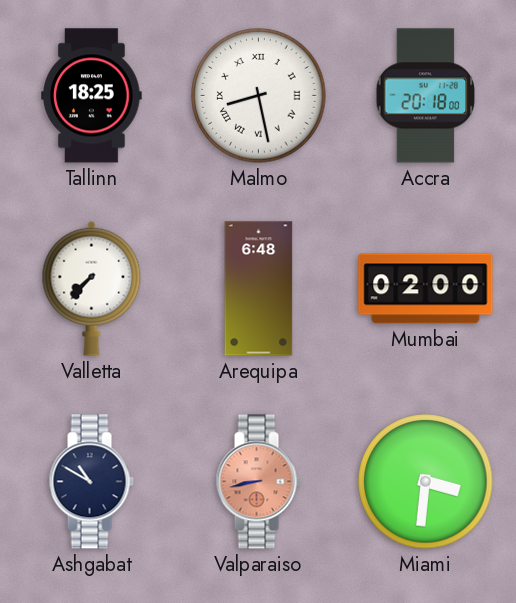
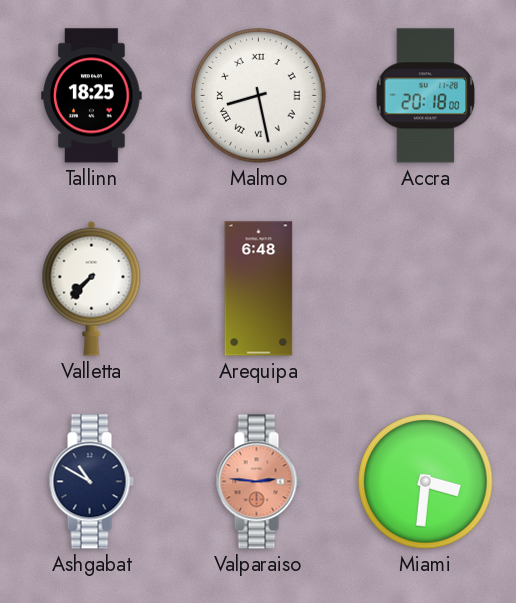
Mumbai: 02:00 -> none (426, 289)
Valparaiso: 8:43 -> 2:46 (258, 482)
